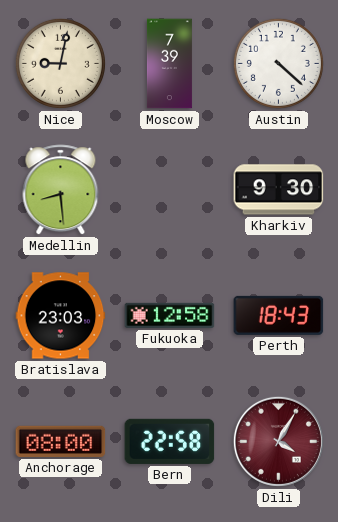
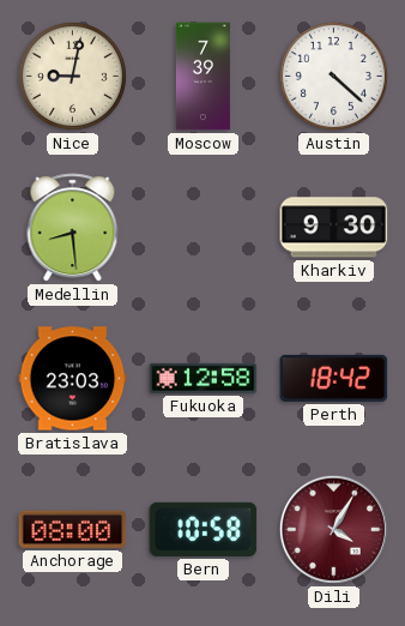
Perth: 18:43 -> 18:42 (334, 378)
Bern: 22:58 -> 10:58 (204, 529)
